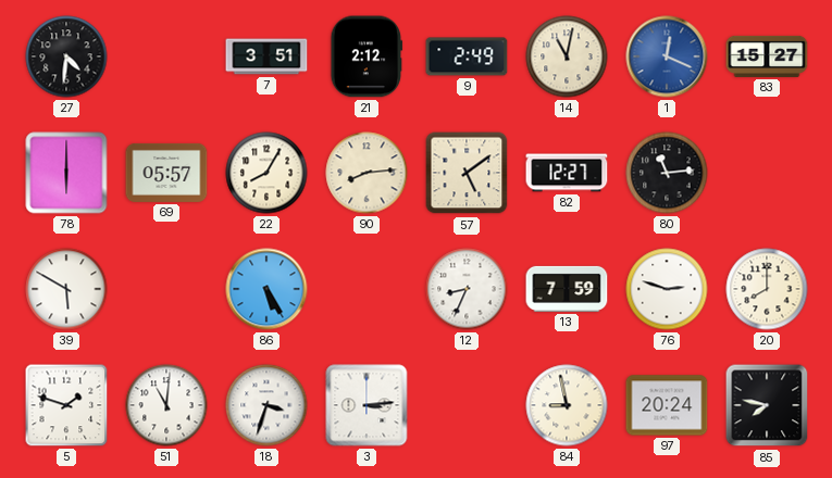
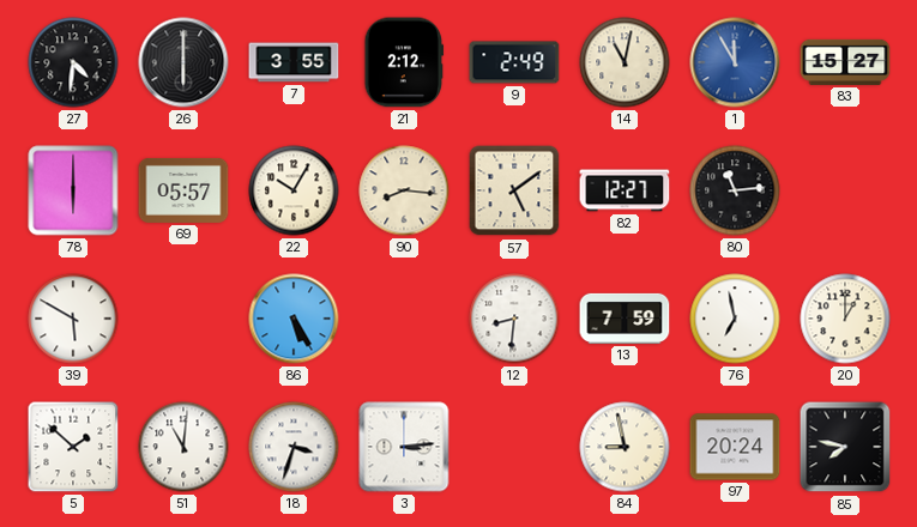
26: none -> 6:00 (183, 62)
7: 3:51 -> 3:55 (294, 62)
1: 12:19 -> 11:55 (735, 62)
22: 8:05 -> 10:05 (294, 190)
90: 8:14 -> 8:16 (404, 190)
12: 8:34 -> 8:31 (514, 319)
76: 2:48 -> 6:58 (735, 319)
20: 8:00 -> 1:00 (845, 319)
5: 1:48 -> 1:52 (73, 447)
